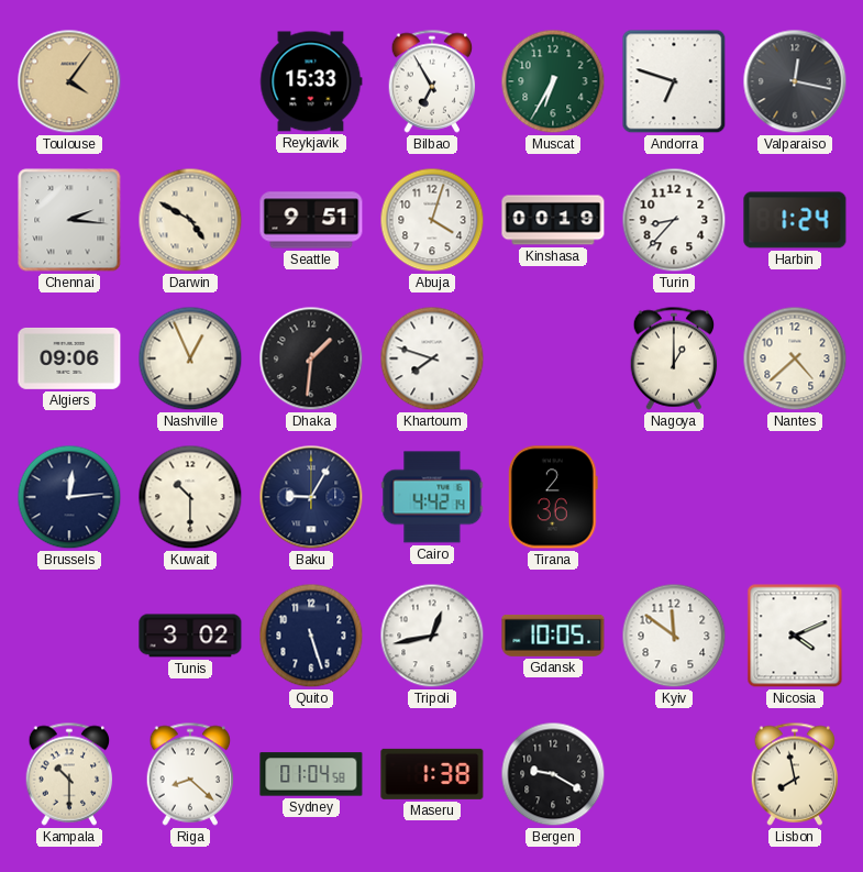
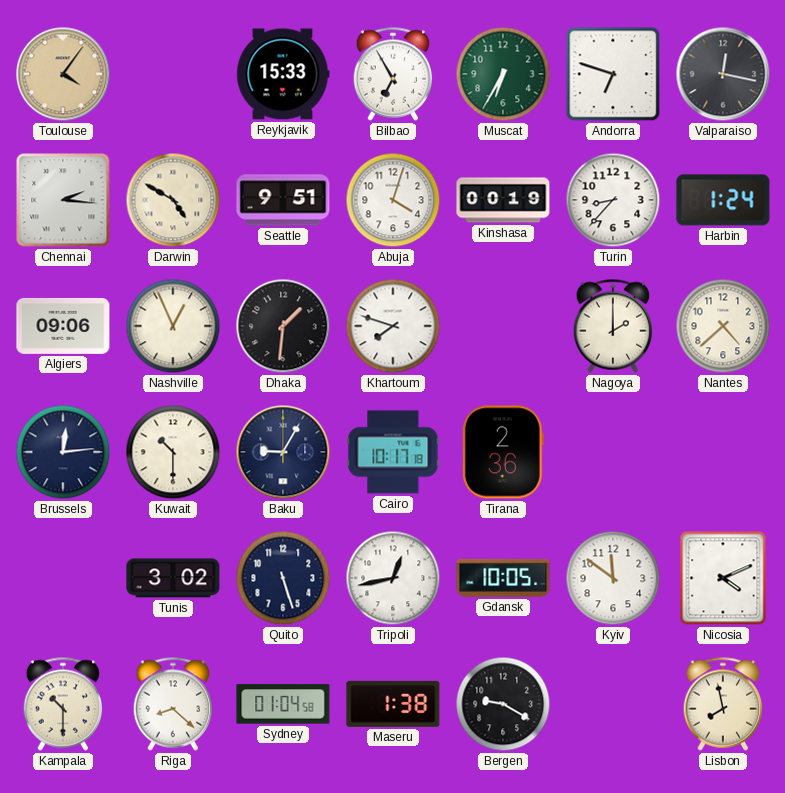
Nagoya: 1:00 -> 2:00 (613, 326)
Cairo: 4:42 -> 10:17 (393, 452)
